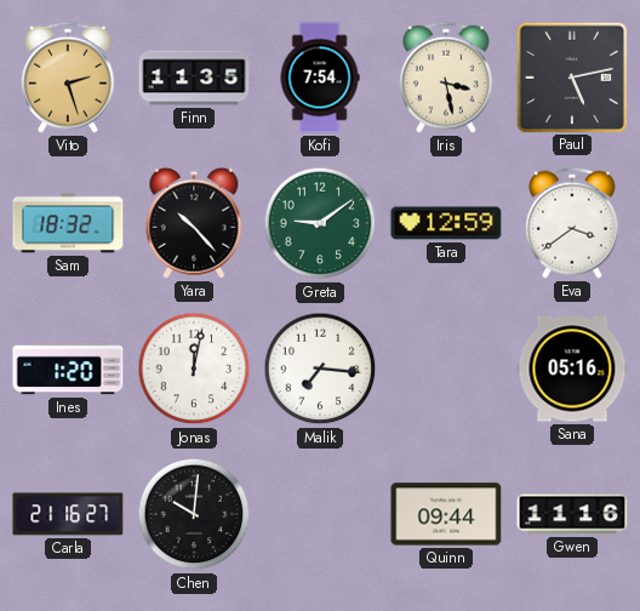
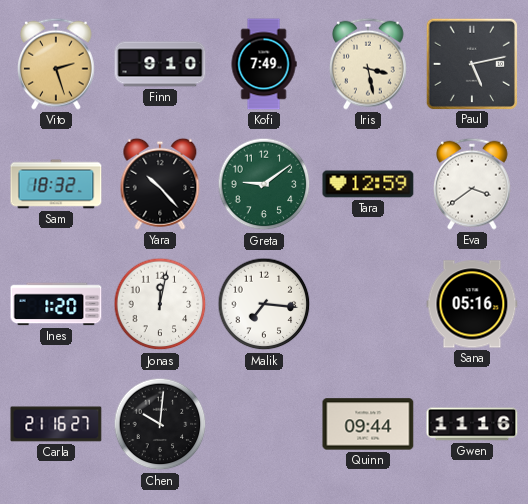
Finn: 11:35 -> 9:10 (160, 64)
Kofi: 7:54 -> 7:49 (264, 64)
